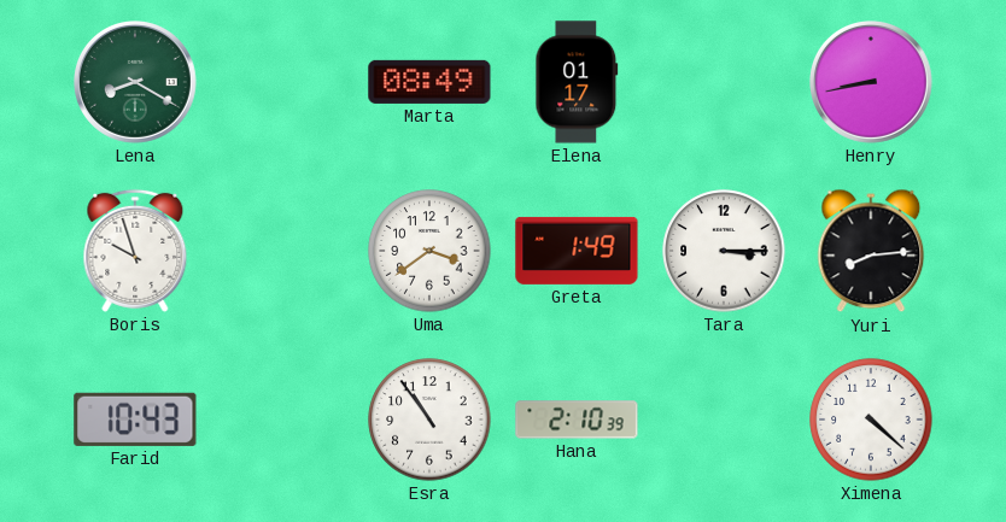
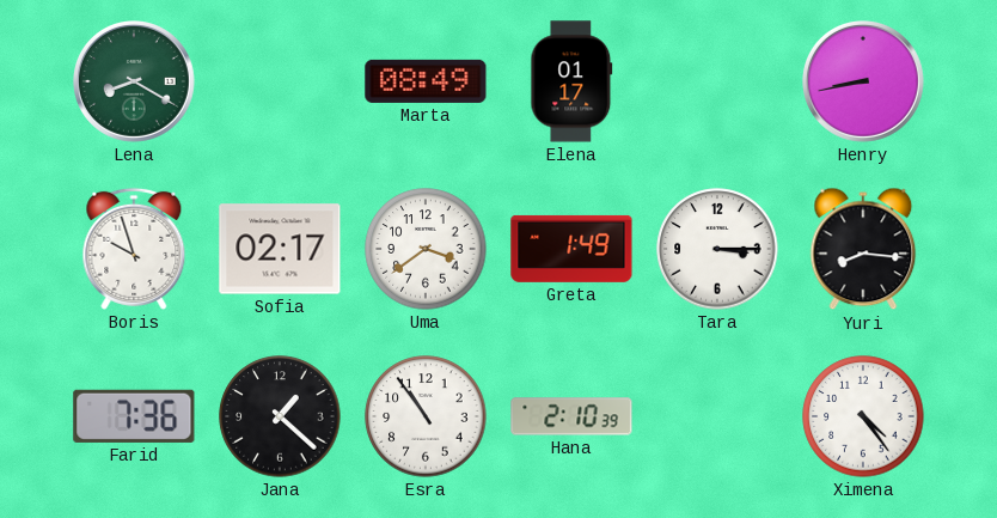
Sofia: none -> 02:17 (280, 249)
Yuri: 8:14 -> 8:16 (863, 249)
Farid: 10:43 -> 7:36 (134, 416)
Jana: none -> 1:22 (280, 416)
Ximena: 4:22 -> 4:24 (863, 416)
